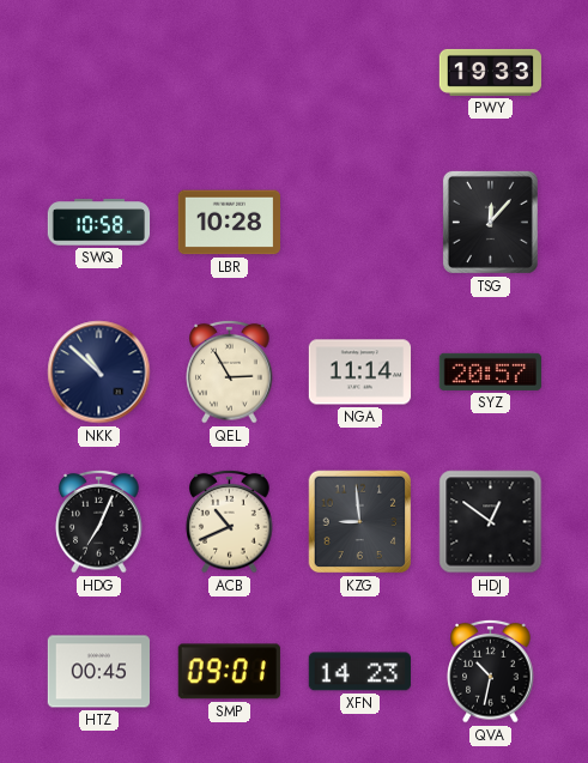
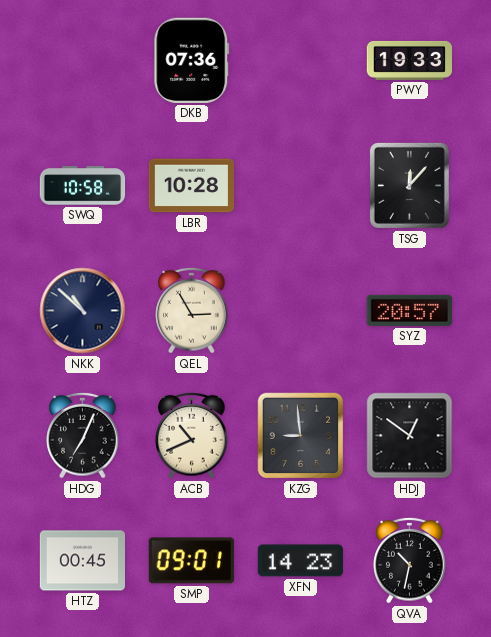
DKB: none -> 07:36 (192, 60)
NGA: 11:14 -> none (360, 373)
